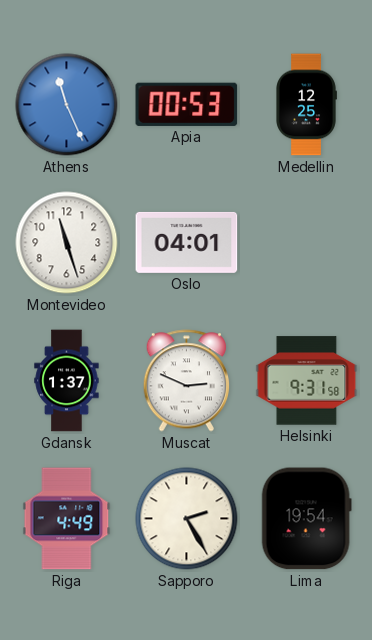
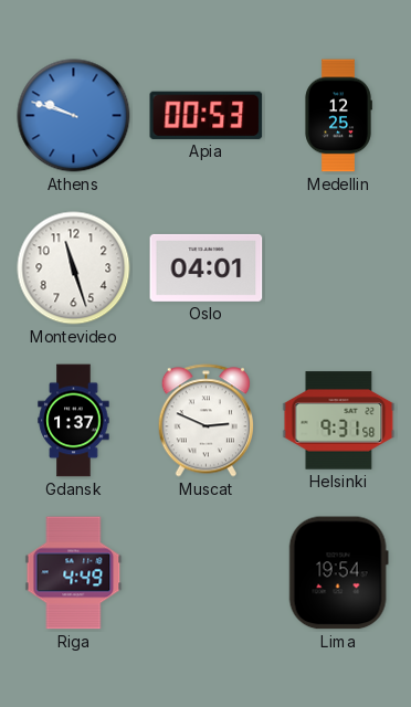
Athens: 11:26 -> 9:48 (74, 116)
Sapporo: 2:25 -> none (187, 519)
